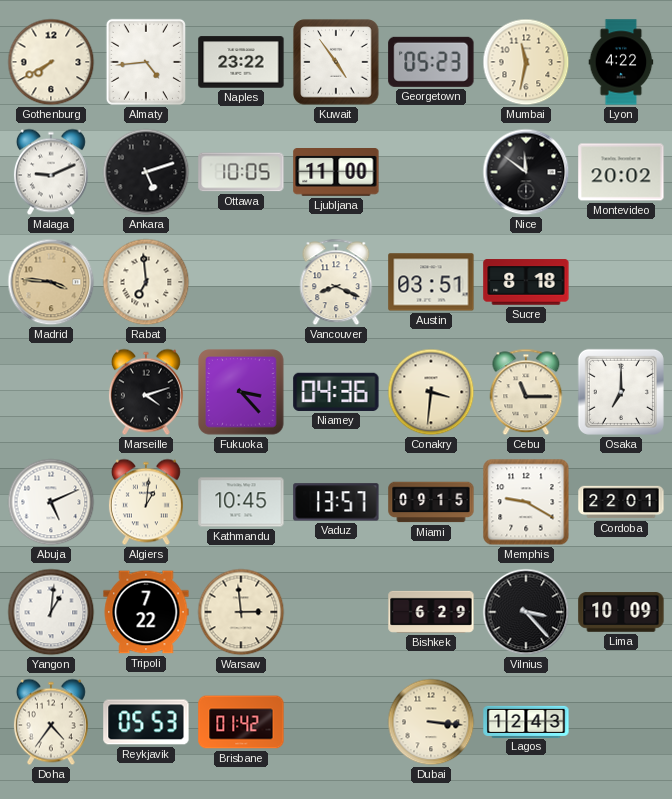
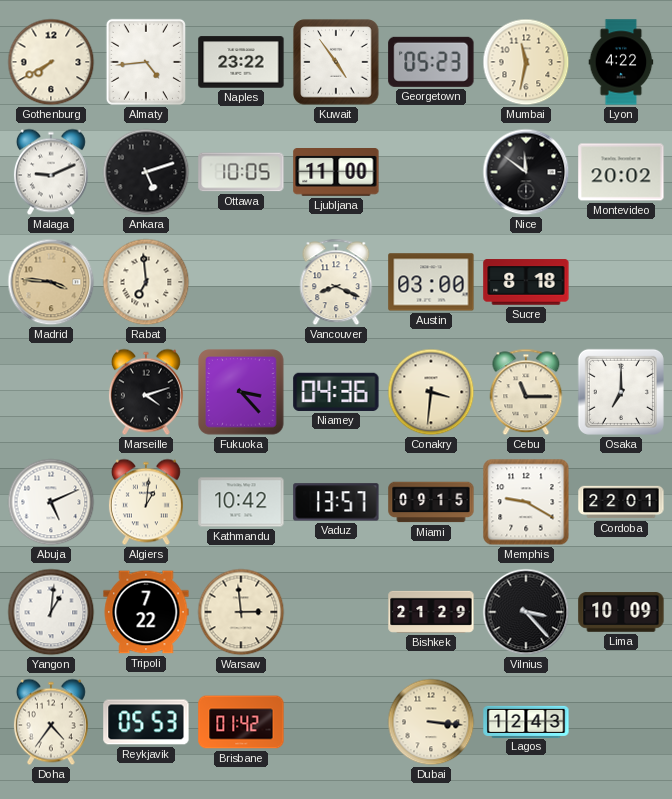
Austin: 03:51 -> 03:00 (431, 282)
Kathmandu: 10:45 -> 10:42 (241, 502)
Bishkek: 6:29 -> 21:29 (431, 612)
